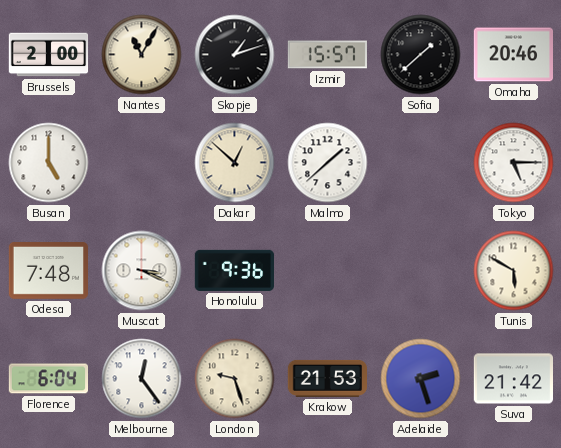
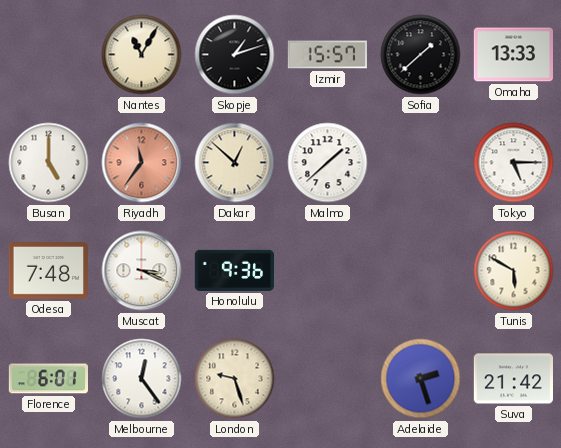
Brussels: 2:00 -> none (49, 55)
Omaha: 20:46 -> 13:33 (513, 55)
Riyadh: none -> 11:36 (142, 163)
Florence: 6:04 -> 6:01 (48, 379)
Krakow: 21:53 -> none (327, 378)
